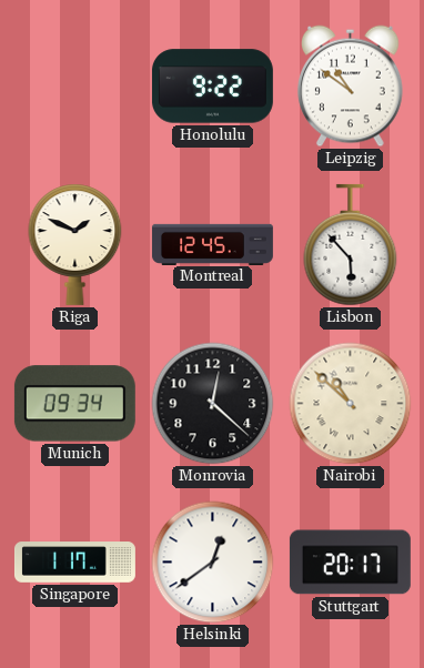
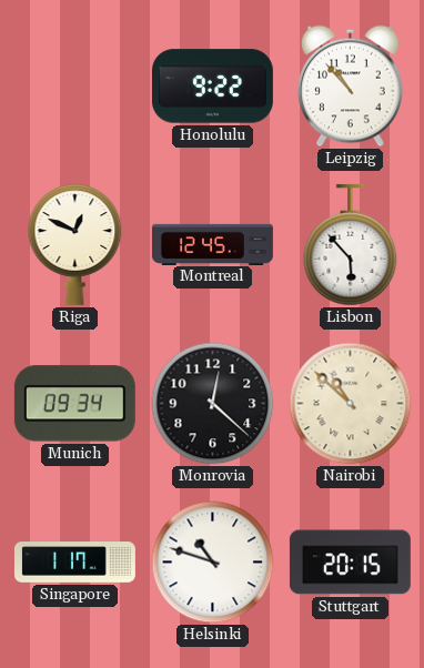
Leipzig: 10:51 -> 10:53 (351, 87)
Riga: 1:49 -> 12:49 (75, 244)
Helsinki: 12:39 -> 10:48 (213, 563)
Stuttgart: 20:17 -> 20:15 (350, 563)
